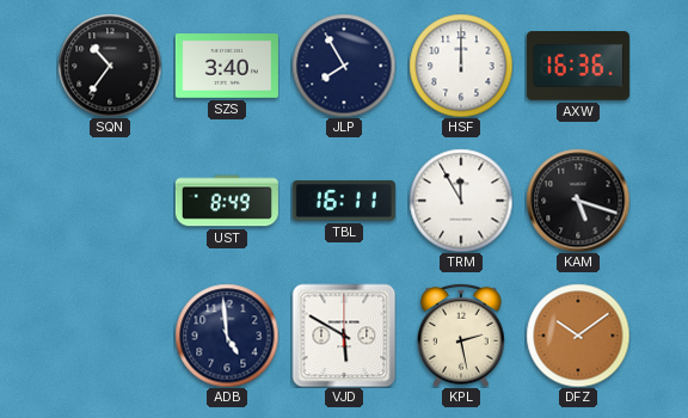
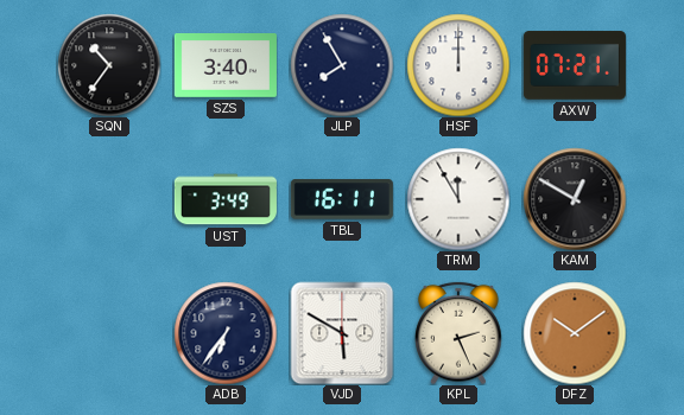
AXW: 16:36 -> 07:21 (575, 65)
UST: 8:49 -> 3:49 (226, 199)
KAM: 5:18 -> 12:50 (575, 199)
ADB: 4:59 -> 6:36 (226, 333)
KPL: 2:28 -> 2:26 (458, 333)
